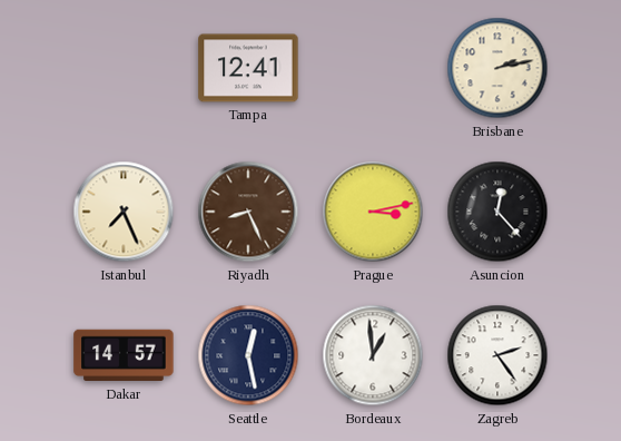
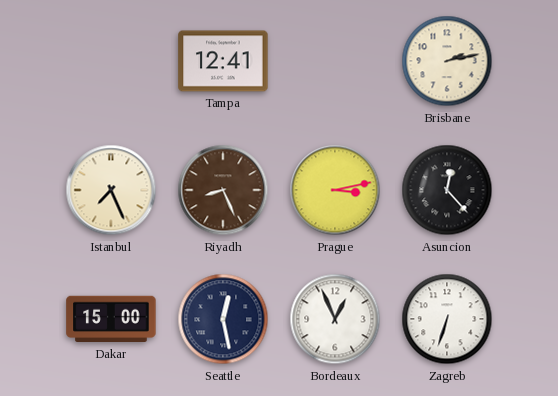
Dakar: 14:57 -> 15:00 (111, 319)
Bordeaux: 12:59 -> 12:56 (335, 319)
Zagreb: 2:24 -> 6:33 (447, 319)
